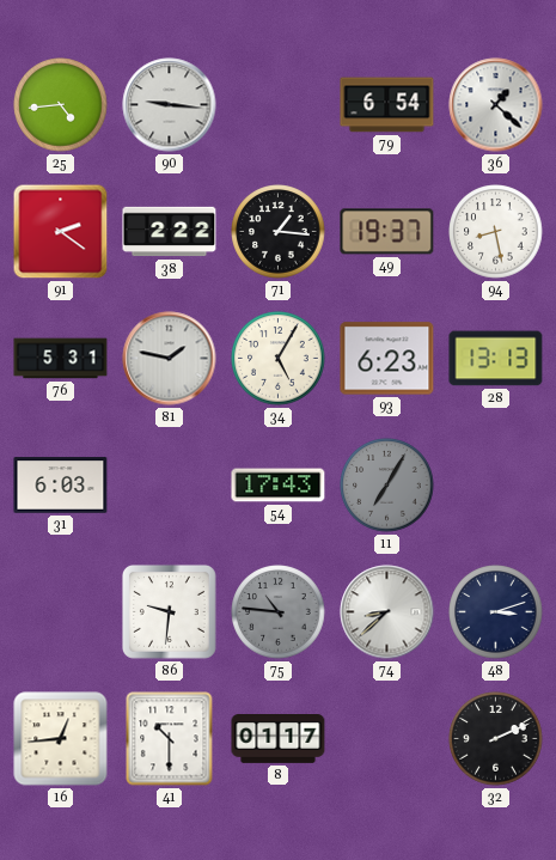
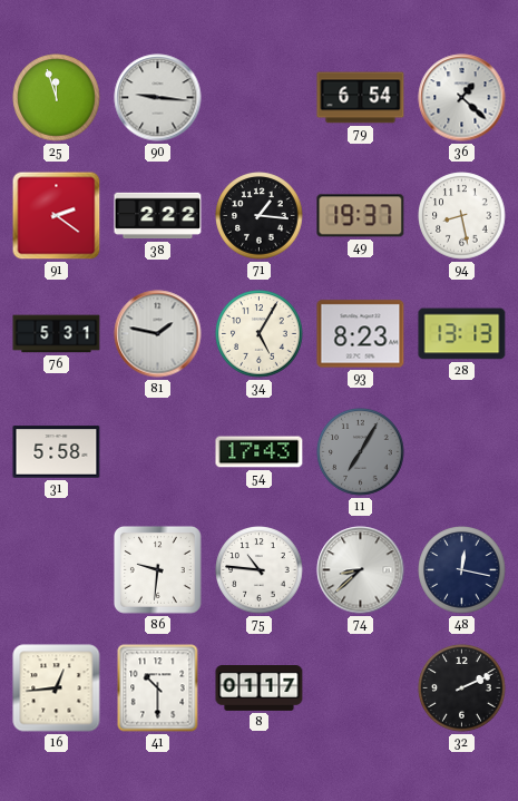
25: 4:44 -> 11:57 (57, 98)
93: 6:23 -> 8:23 (361, 334)
31: 6:03 -> 5:58 (57, 452)
75 dial: grey -> white (260, 570)
48: 3:12 -> 12:17 (462, 570)
